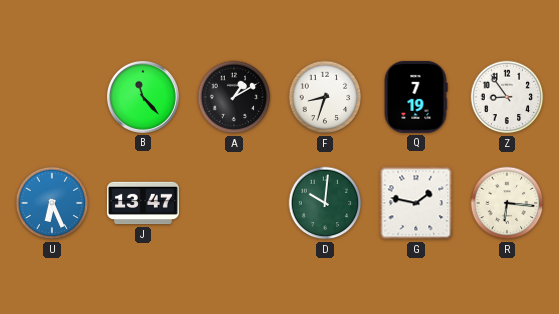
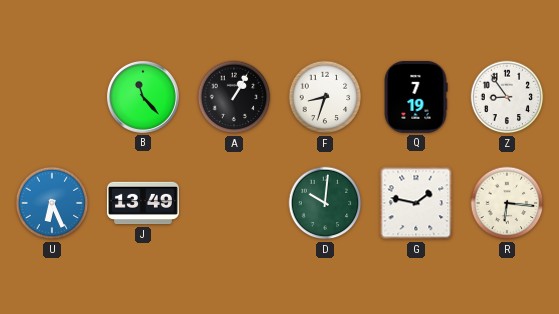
A: 1:10 -> 1:05 (234, 97)
J: 13:47 -> 13:49 (143, 203)
